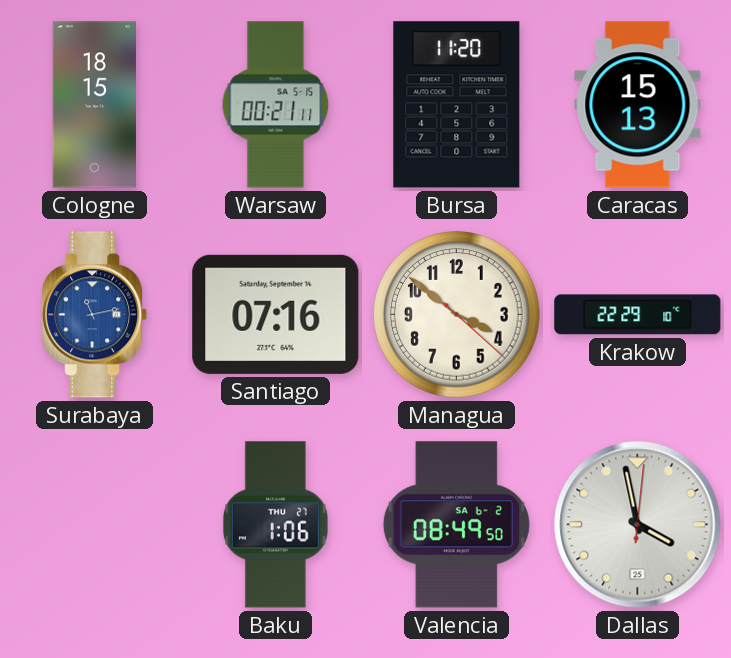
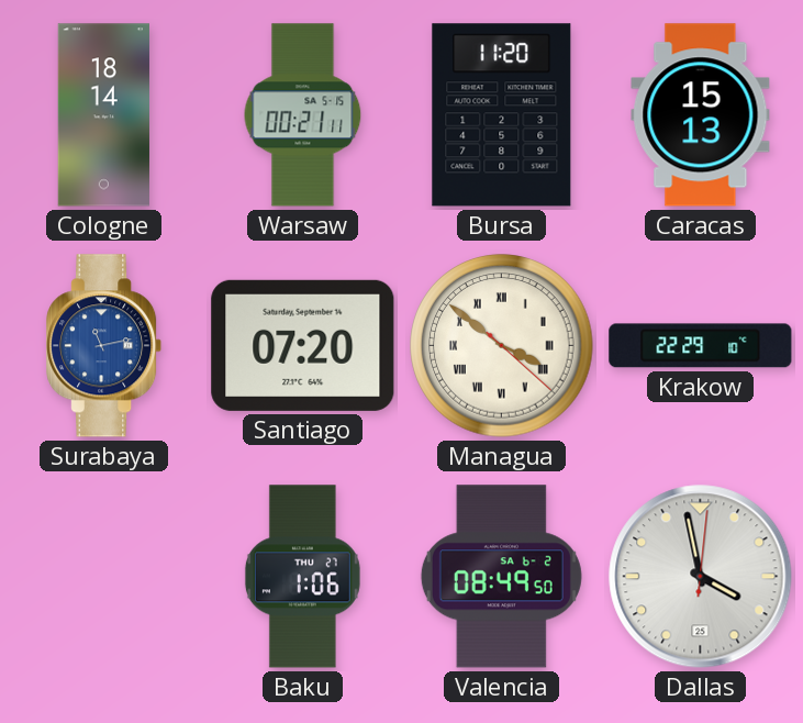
Cologne: 18:15 -> 18:14 (103, 115)
Santiago: 07:16 -> 07:20 (303, 345)
Managua numerals: Arabic -> Roman (502, 346)
